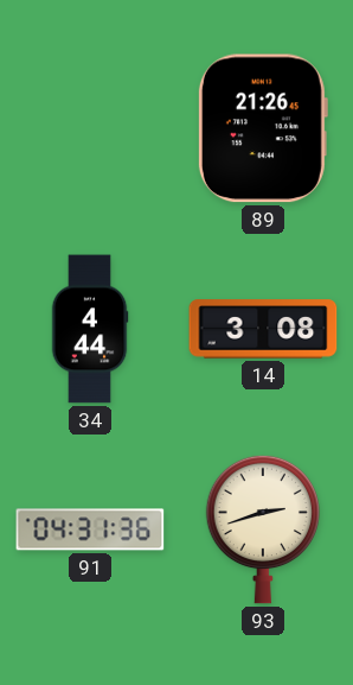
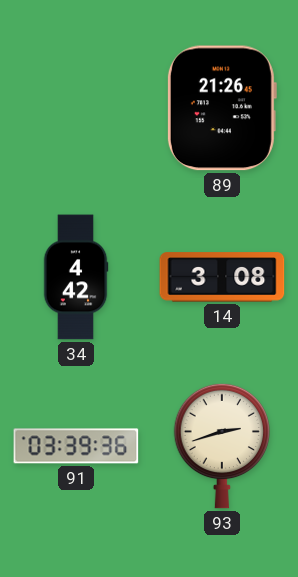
34: 4:44 -> 4:42 (76, 277)
91: 04:31 -> 03:39 (76, 446)
